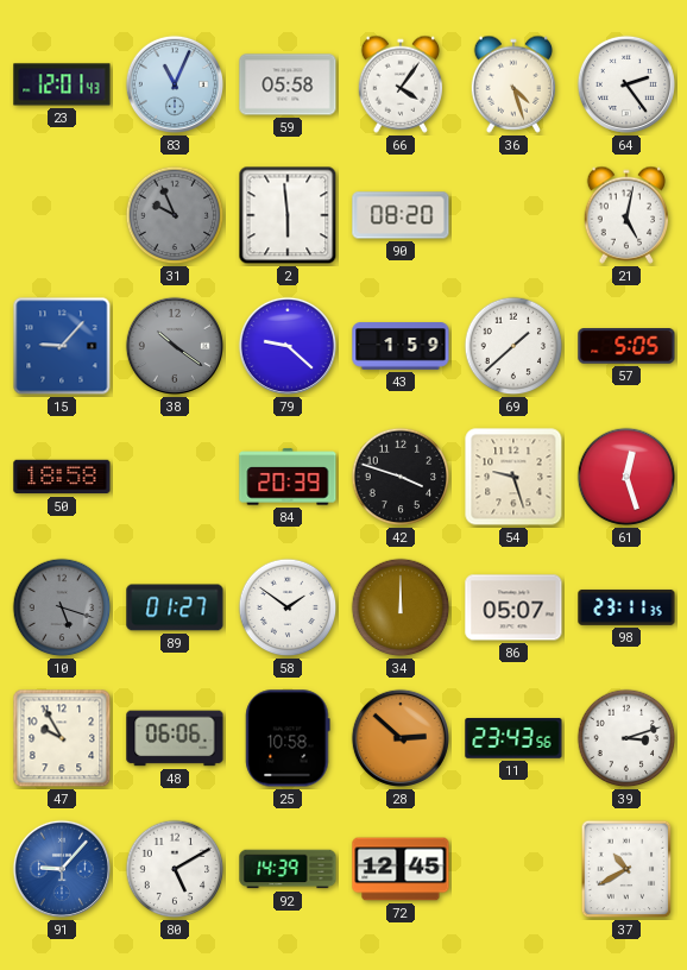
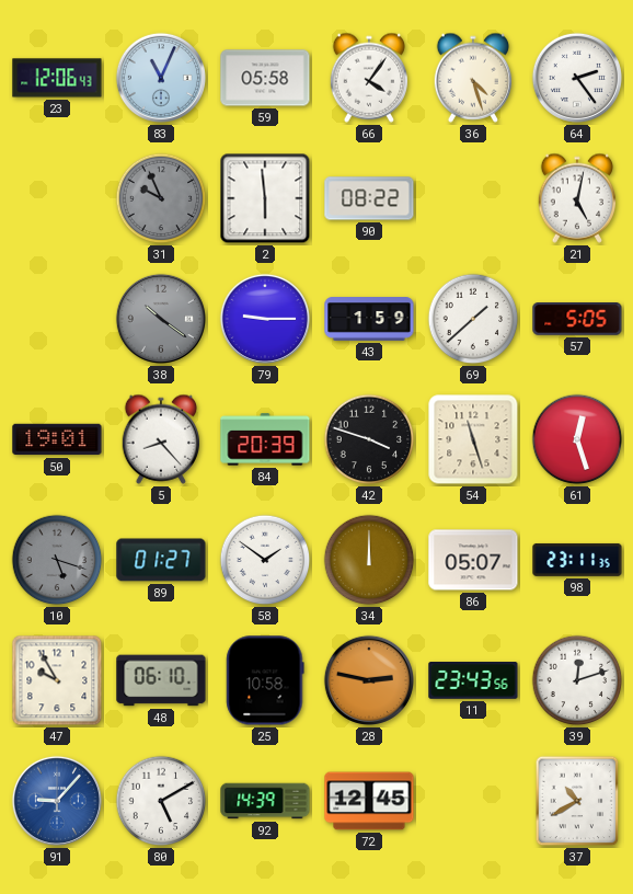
23: 12:01 -> 12:06 (57, 78)
90: 08:20 -> 08:22 (369, 198)
15: 9:07 -> none (62, 346)
79: 9:22 -> 9:15 (265, 319)
50: 18:58 -> 19:01 (57, 439)
5: none -> 8:23 (161, 439)
54: 9:27 -> 11:27 (473, 439)
48: 06:06 -> 06:10 (161, 680)
28: 2:52 -> 2:47 (369, 680)
39: 3:12 -> 12:12 (577, 680)
